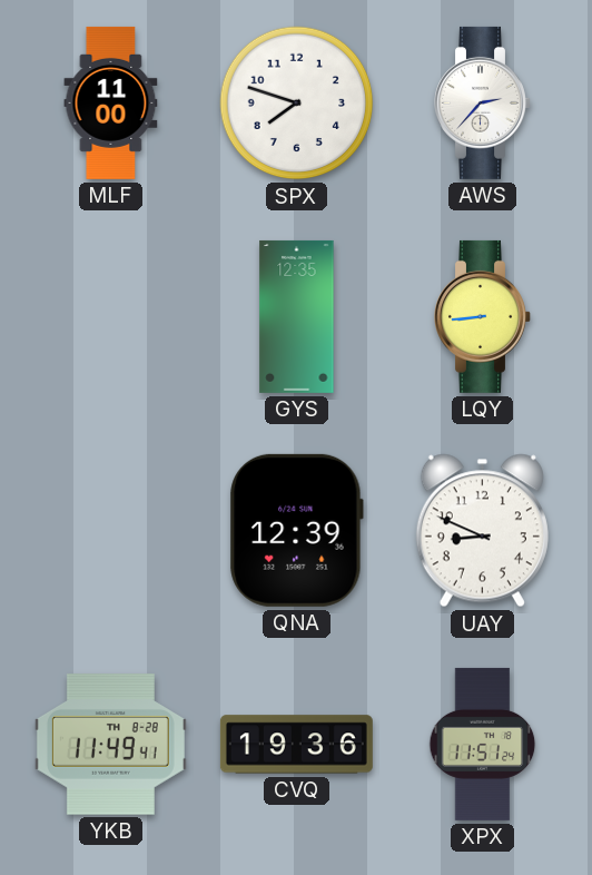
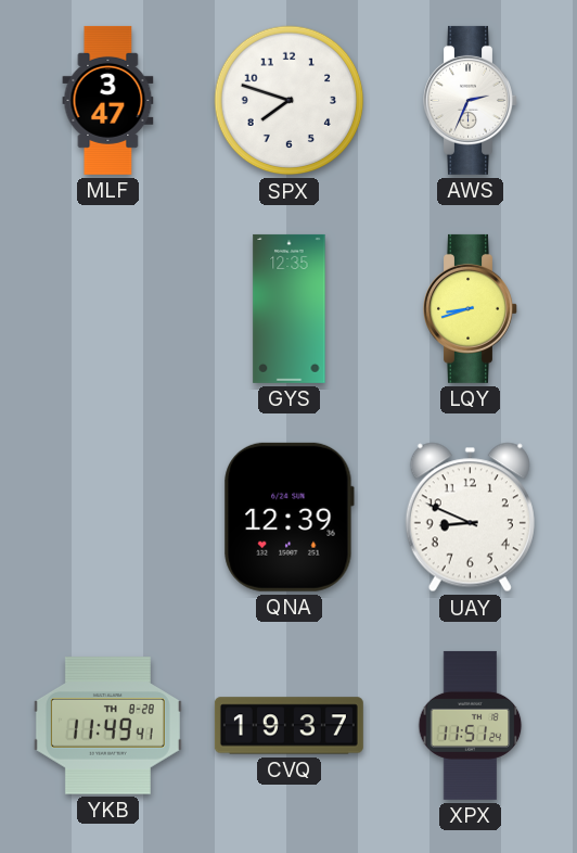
MLF: 11:00 -> 3:47 (108, 100)
AWS: 2:37 -> 2:34 (471, 100)
LQY: 8:44 -> 8:42 (471, 308)
CVQ: 19:36 -> 19:37 (288, 726)
